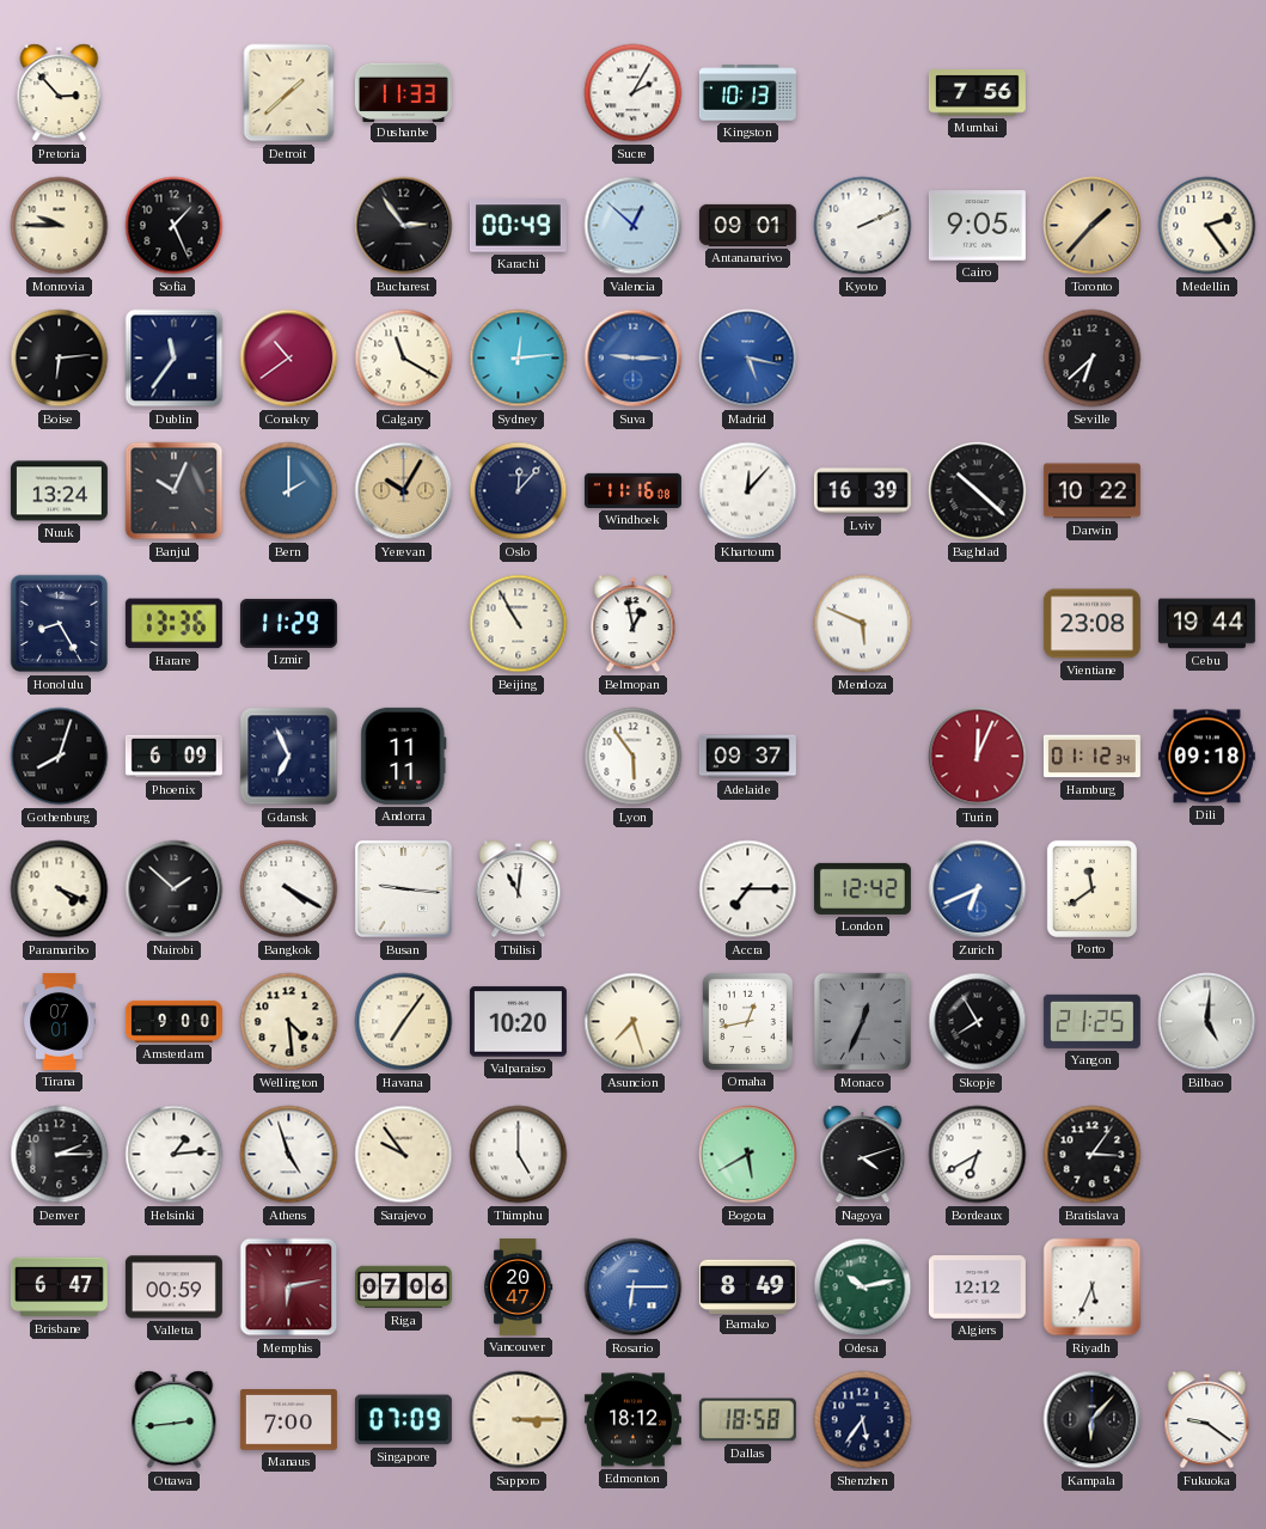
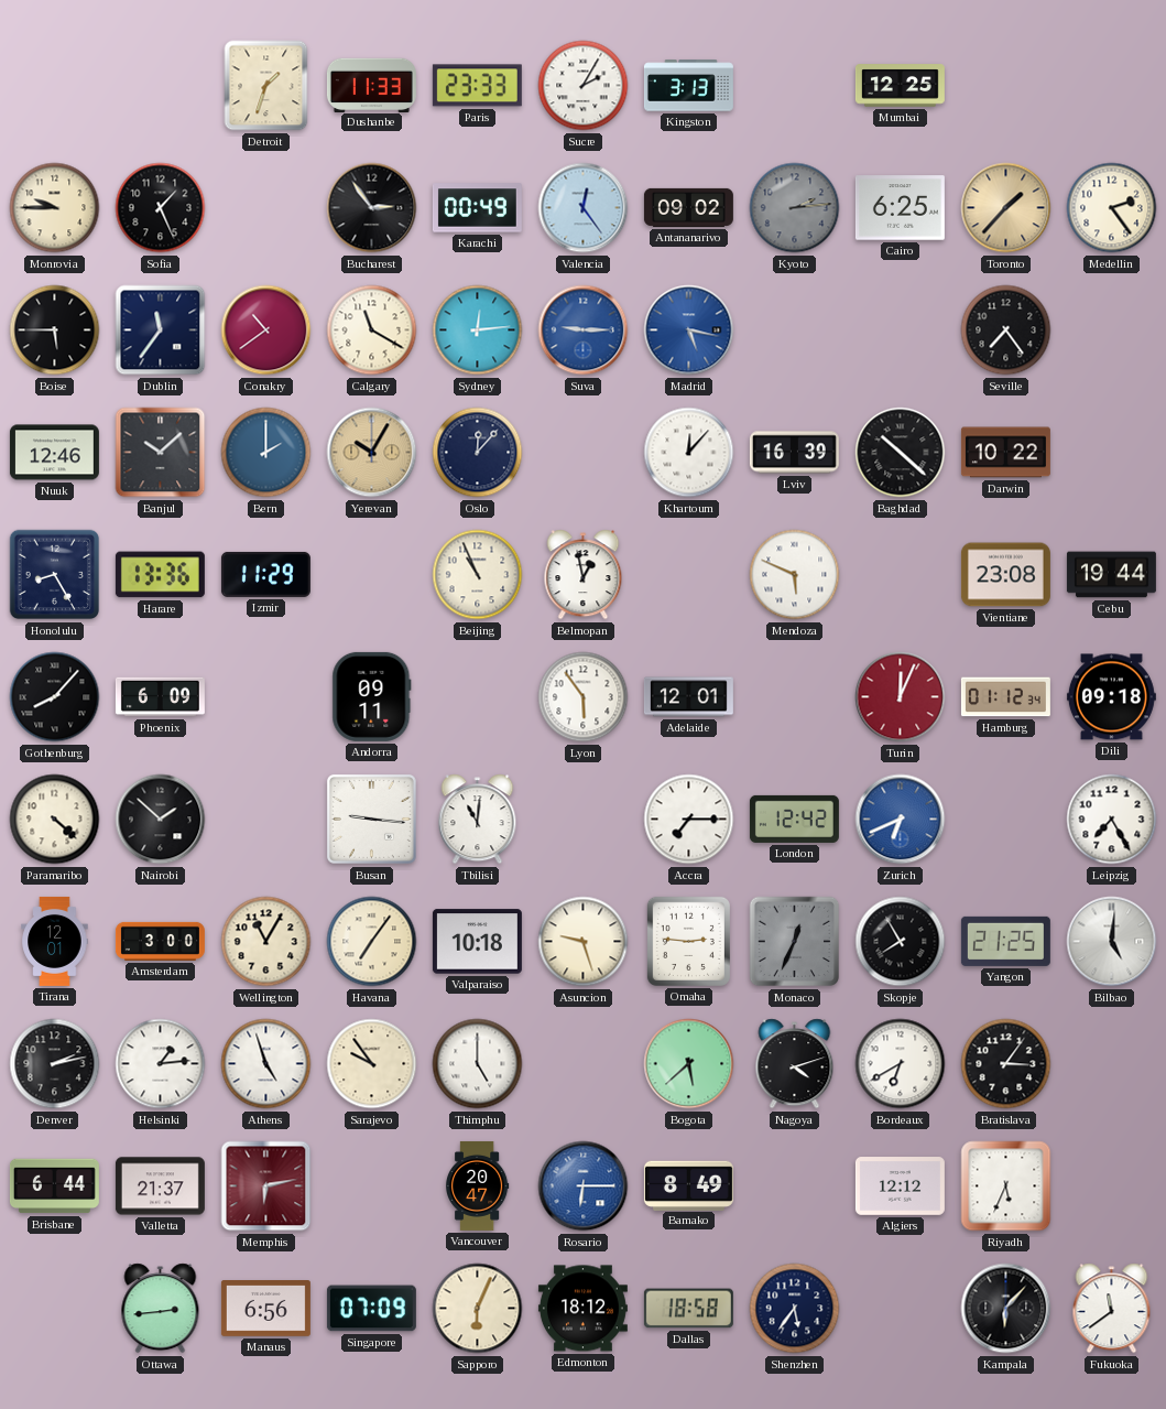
Pretoria: 2:53 -> none (60, 93)
Detroit: 1:38 -> 1:33 (266, 86)
Paris: none -> 23:33 (477, 86)
Kingston: 10:13 -> 3:13 (688, 86)
Mumbai: 7:56 -> 12:25 (900, 86)
Valencia: 12:52 -> 12:24 (584, 208)
Antananarivo: 09:01 -> 09:02 (688, 207)
Kyoto: 2:11 -> 2:14 (795, 208)
Kyoto dial: white -> grey (795, 208)
Cairo: 9:05 -> 6:25 (900, 208)
Boise: 6:14 -> 5:45 (55, 330)
Seville: 6:38 -> 7:24 (1006, 330)
Nuuk: 13:24 -> 12:46 (54, 453)
Banjul: 10:04 -> 10:08 (161, 453)
Windhoek: 11:16 -> none (632, 490)
Beijing: 10:55 -> 10:56 (478, 575)
Gothenburg: 8:03 -> 8:07 (55, 697)
Gdansk: 6:56 -> none (289, 757)
Andorra: 11:11 -> 09:11 (372, 696)
Adelaide: 09:37 -> 12:01 (688, 697)
Paramaribo: 4:19 -> 4:22 (55, 820)
Bangkok: 4:20 -> none (289, 889)
Porto: 11:39 -> none (1091, 888)
Leipzig: none -> 7:25 (1112, 820)
Tirana: 07:01 -> 12:01 (55, 941)
Amsterdam: 9:00 -> 3:00 (160, 941)
Wellington: 4:29 -> 11:05 (266, 942)
Valparaiso: 10:20 -> 10:18 (477, 942)
Asuncion: 7:27 -> 9:27 (584, 942)
Omaha: 12:43 -> 2:46 (688, 941)
Denver: 2:15 -> 2:13 (55, 1064)
Bogota: 5:40 -> 5:38 (689, 1064)
Brisbane: 6:47 -> 6:44 (54, 1186)
Valletta: 00:59 -> 21:37 (160, 1186)
Riga: 07:06 -> none (403, 1288)
Odesa: 10:13 -> none (863, 1288)
Manaus: 7:00 -> 6:56 (265, 1309)
Sapporo: 3:15 -> 6:04 (478, 1309)
Fukuoka: 9:21 -> 11:39 (1112, 1309)
